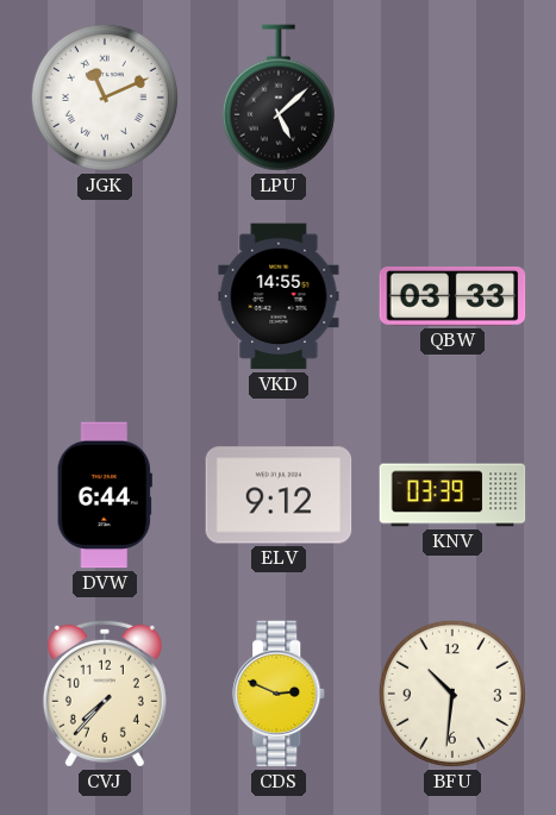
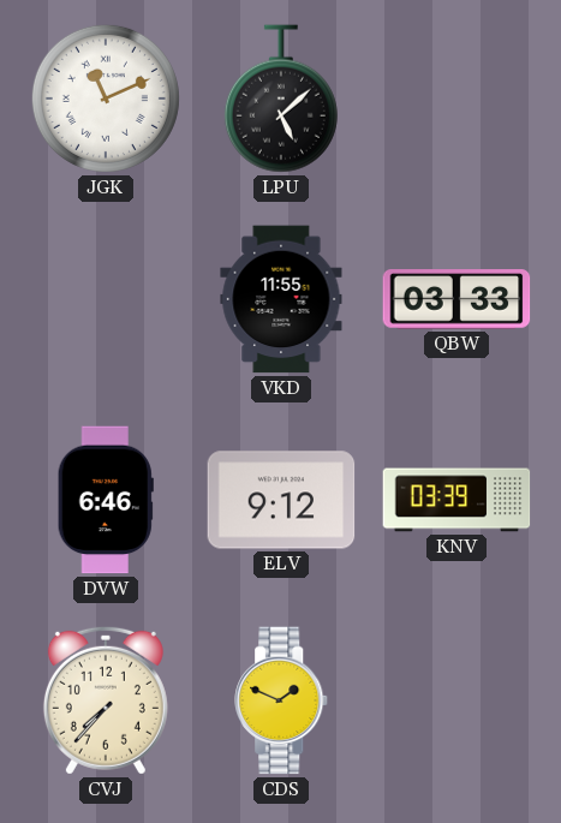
VKD: 14:55 -> 11:55 (281, 299)
DVW: 6:44 -> 6:46 (106, 500)
CDS: 2:49 -> 1:49 (282, 700)
BFU: 10:31 -> none (452, 694)
